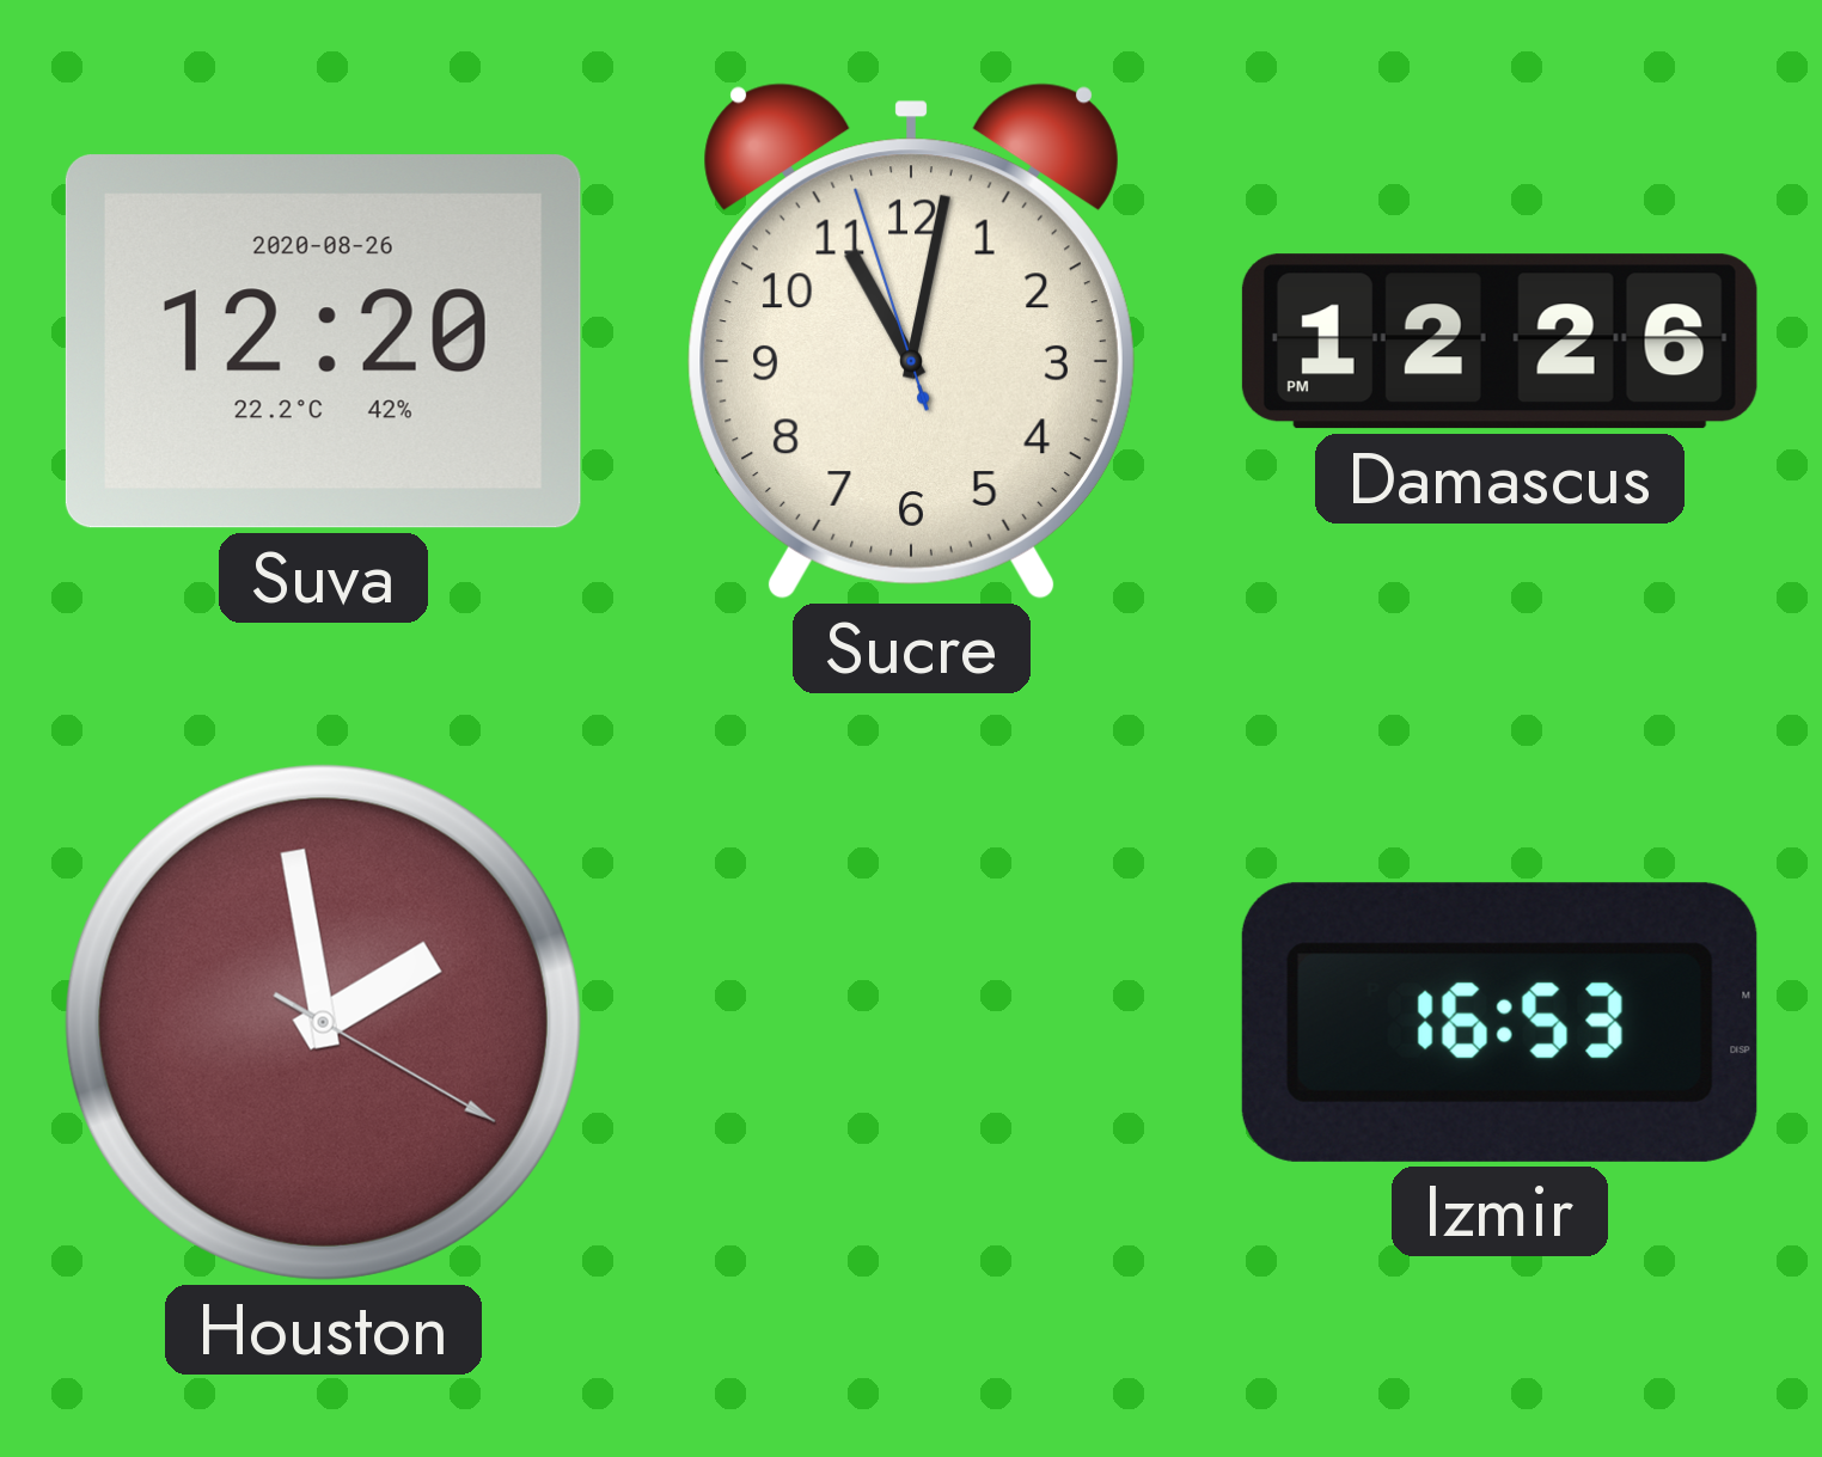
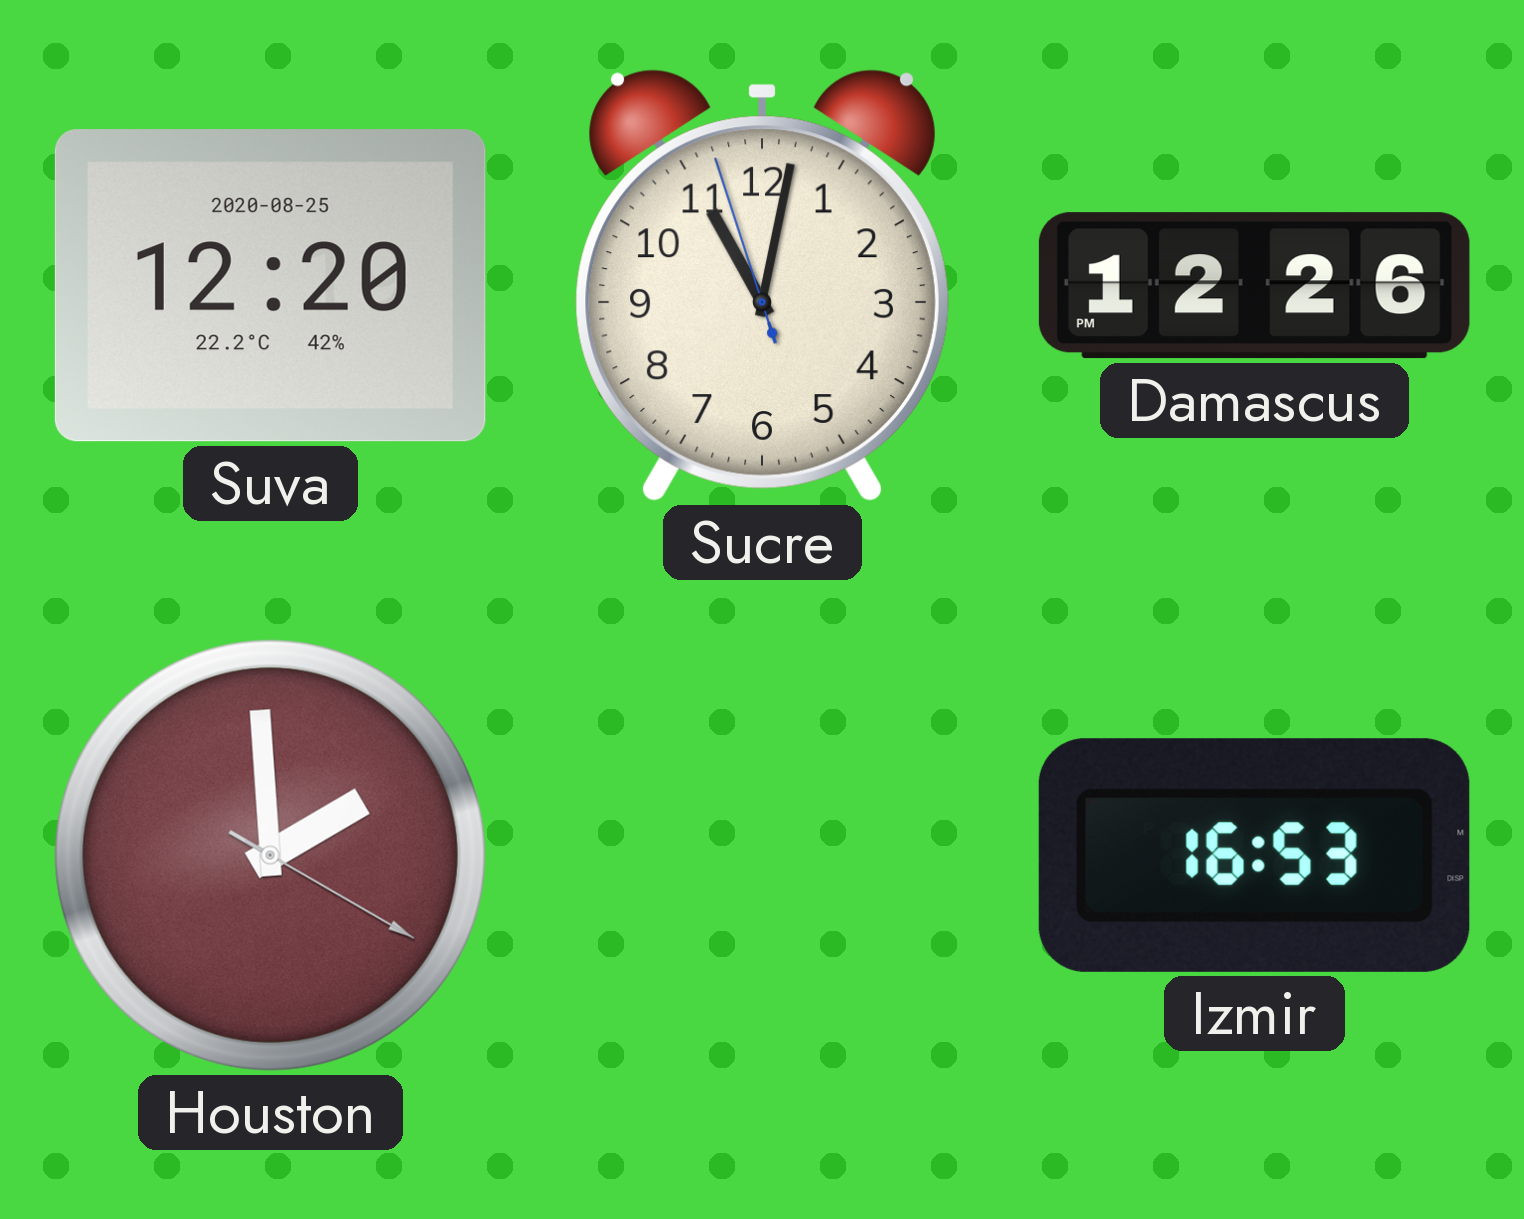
Suva date: 2020-08-26 -> 2020-08-25 (270, 286)
Houston: 1:58 -> 1:59 (270, 855)
